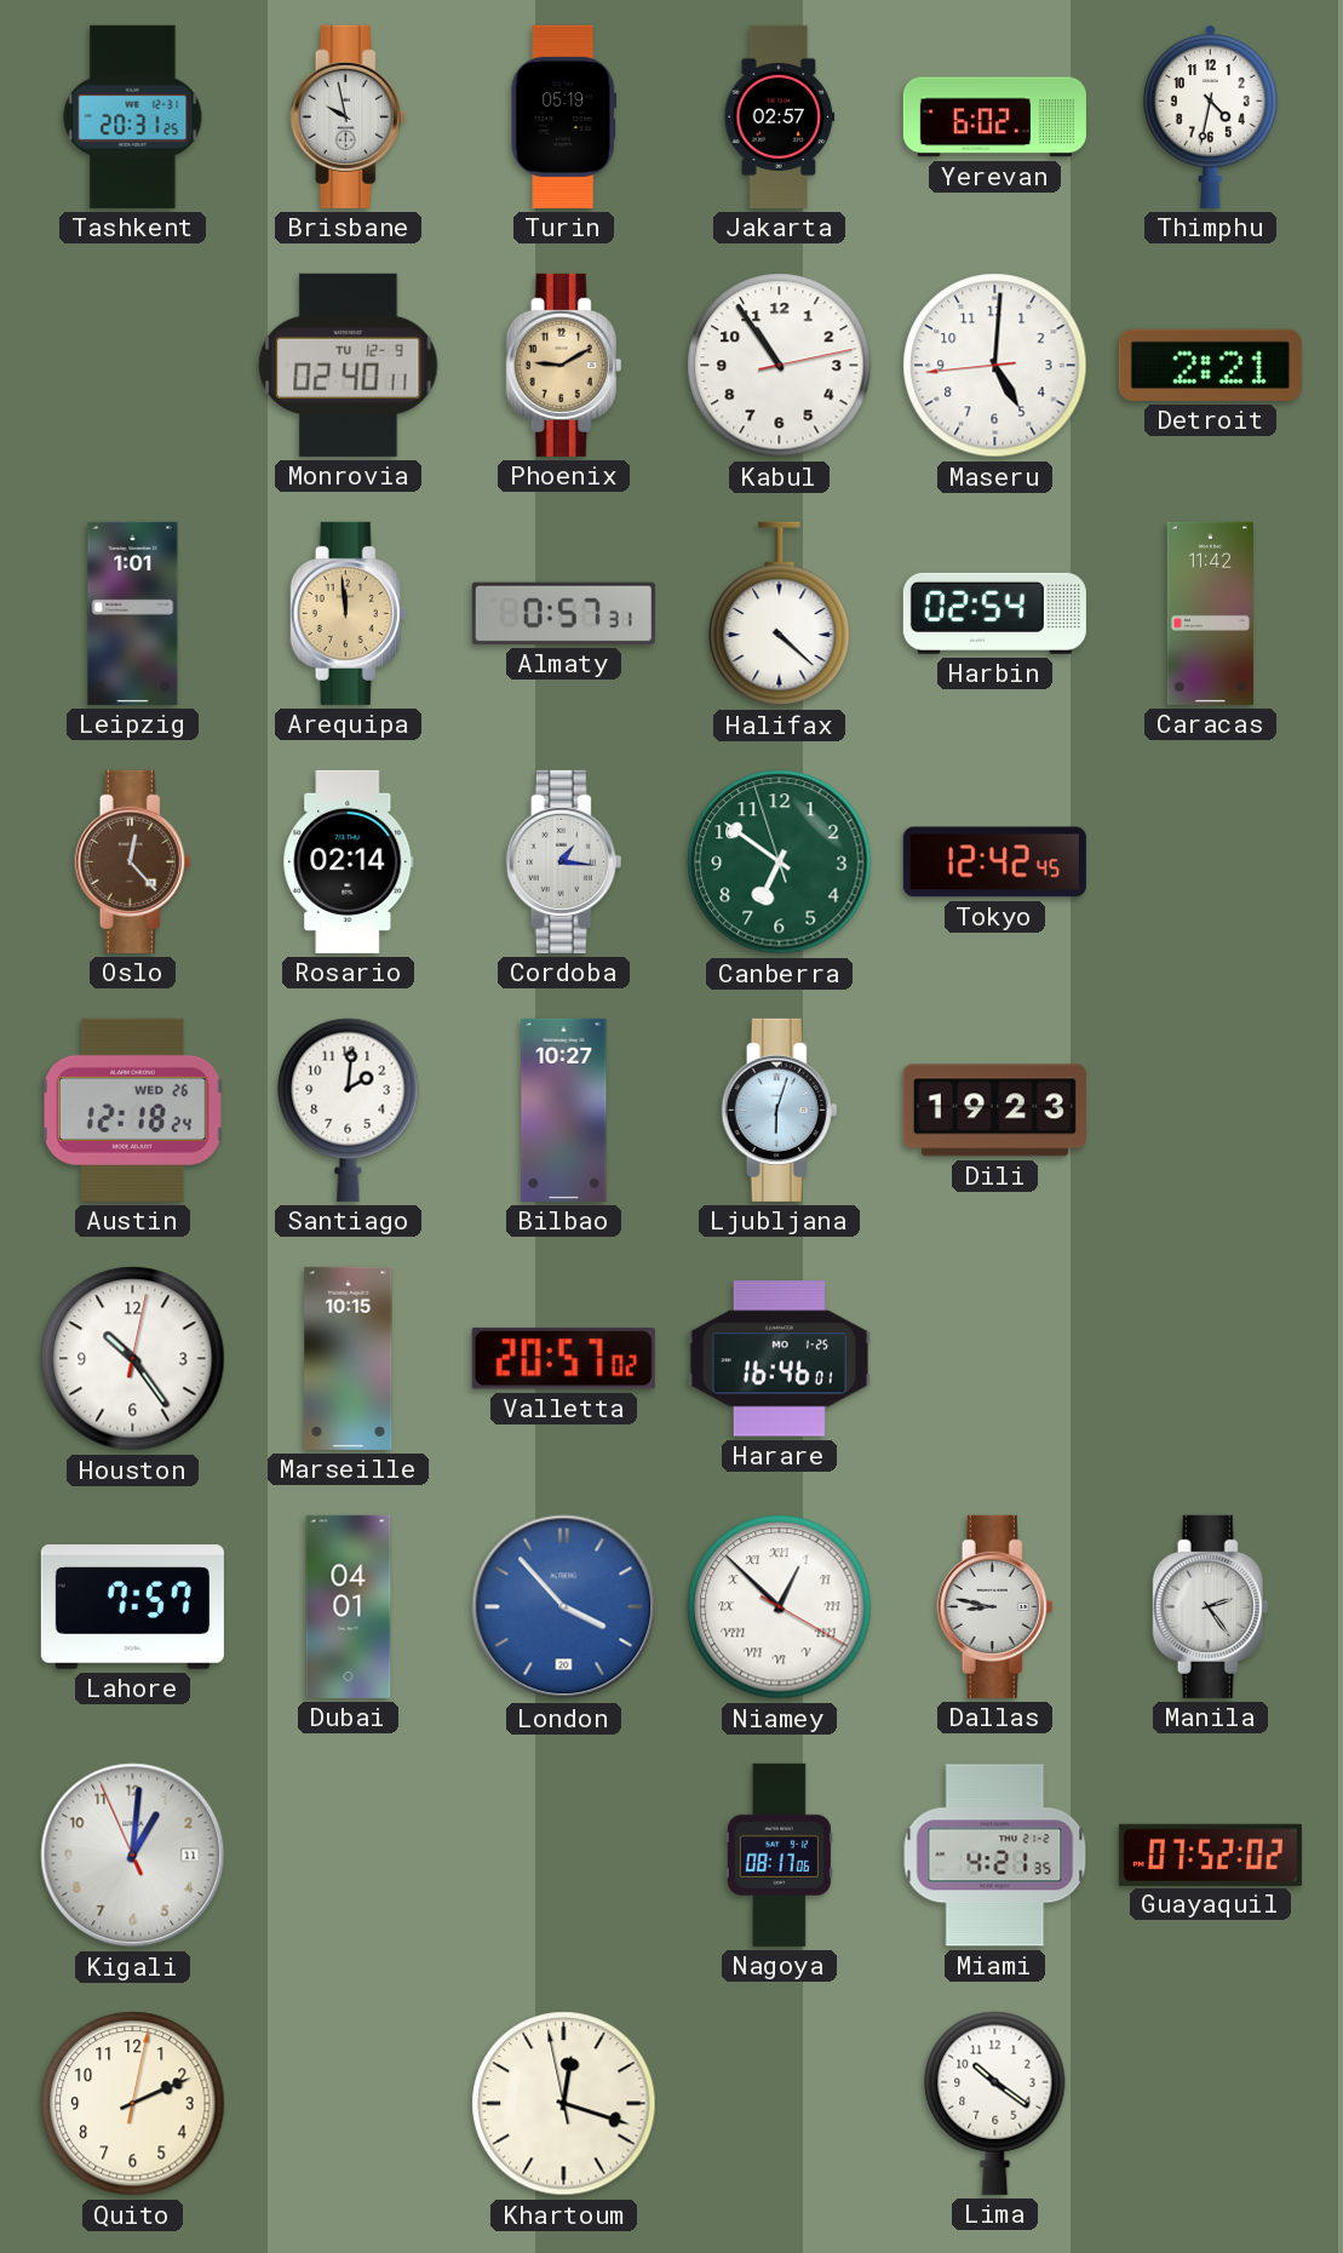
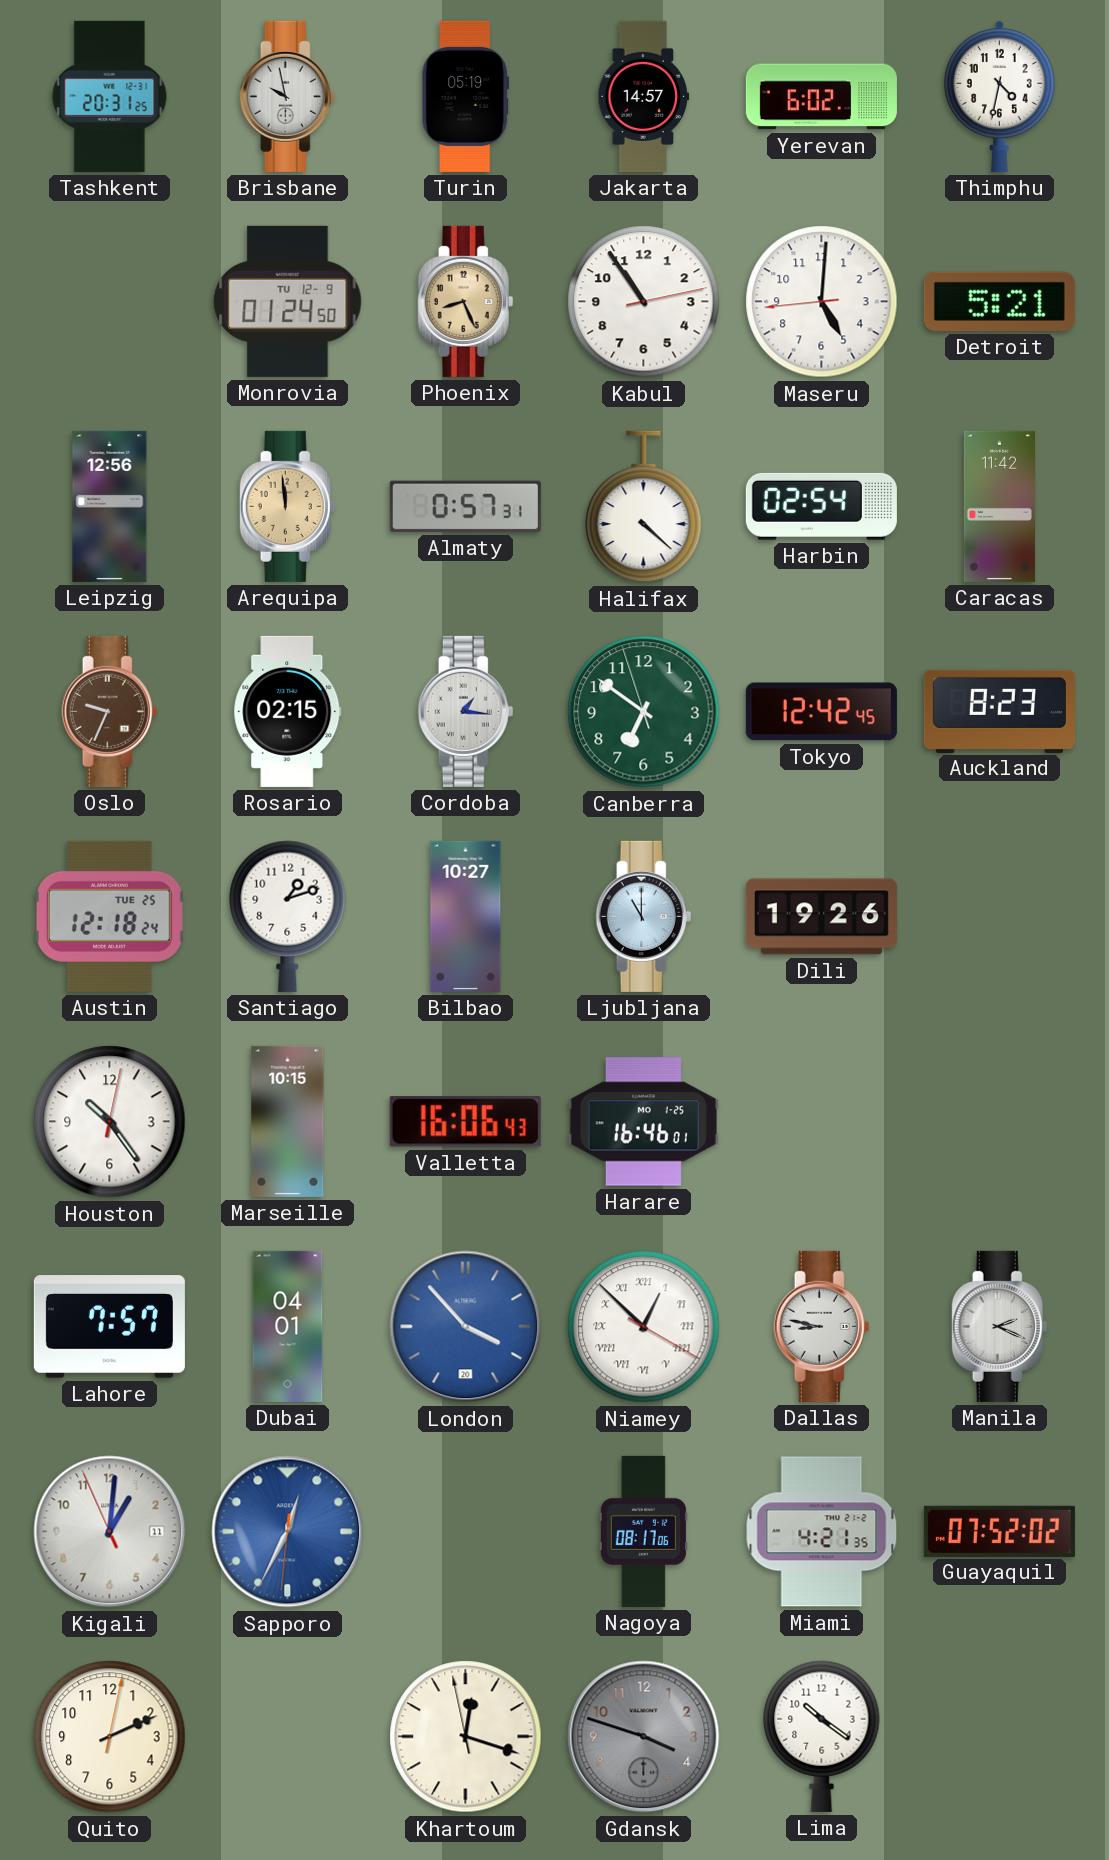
Jakarta: 02:57 -> 14:57 (644, 96)
Monrovia: 02:40 -> 01:24 (288, 301)
Phoenix: 9:10 -> 8:26 (466, 301)
Detroit: 2:21 -> 5:21 (999, 301)
Leipzig: 1:01 -> 12:56 (110, 506)
Oslo: 12:23 -> 9:34 (110, 711)
Rosario: 02:14 -> 02:15 (288, 711)
Auckland: none -> 8:23 (999, 711)
Austin date: WED 26 -> TUE 25 (109, 916)
Santiago: 2:01 -> 1:12 (288, 916)
Ljubljana: 6:03 -> 11:00 (644, 916)
Dili: 19:23 -> 19:26 (821, 917)
Valletta: 20:57 -> 16:06 (465, 1122)
Manila: 2:24 -> 2:19 (1000, 1326)
Sapporo: none -> 12:34 (288, 1532)
Gdansk: none -> 3:48 (644, 1737)
